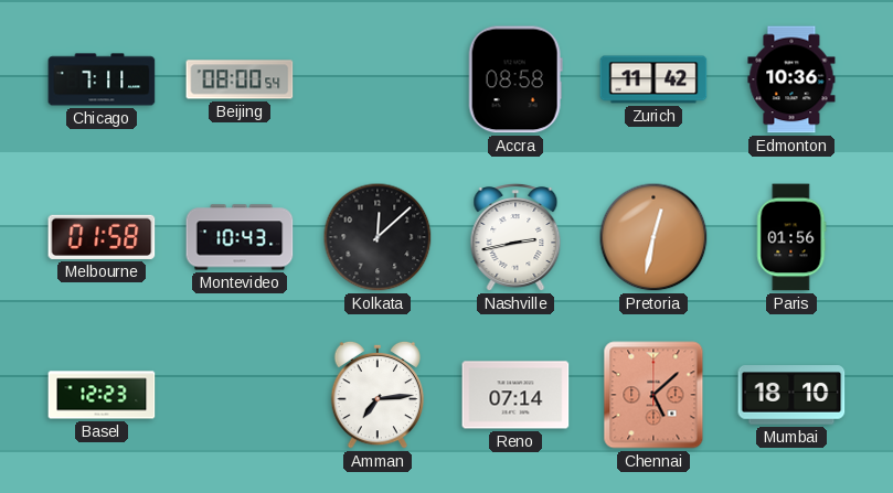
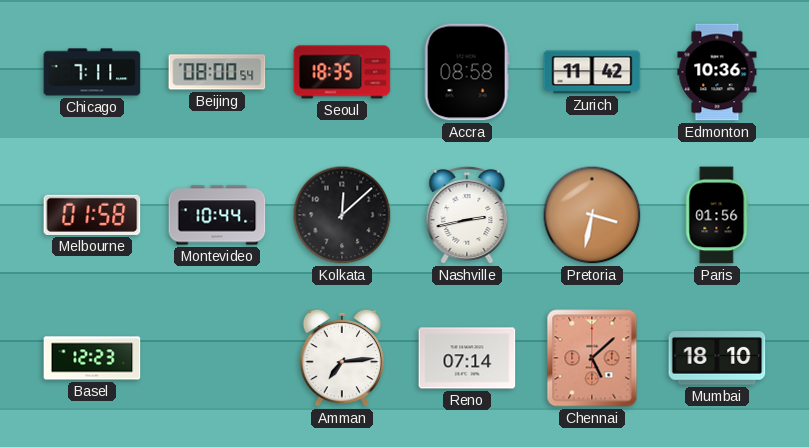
Seoul: none -> 18:35 (342, 72)
Montevideo: 10:43 -> 10:44 (217, 215)
Pretoria: 12:32 -> 3:32 (592, 215)
